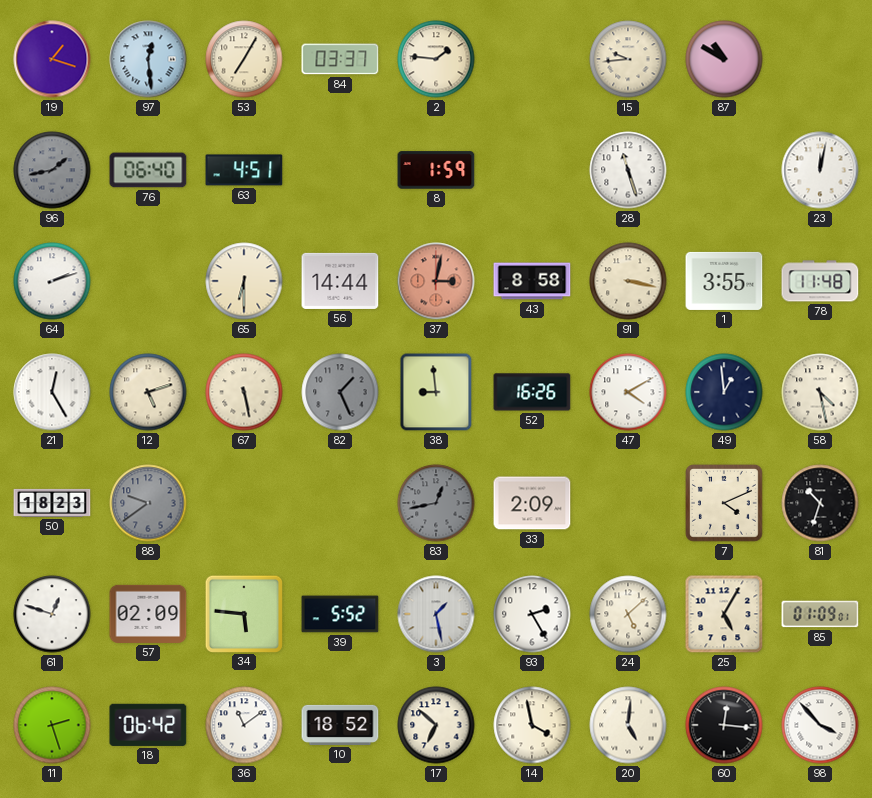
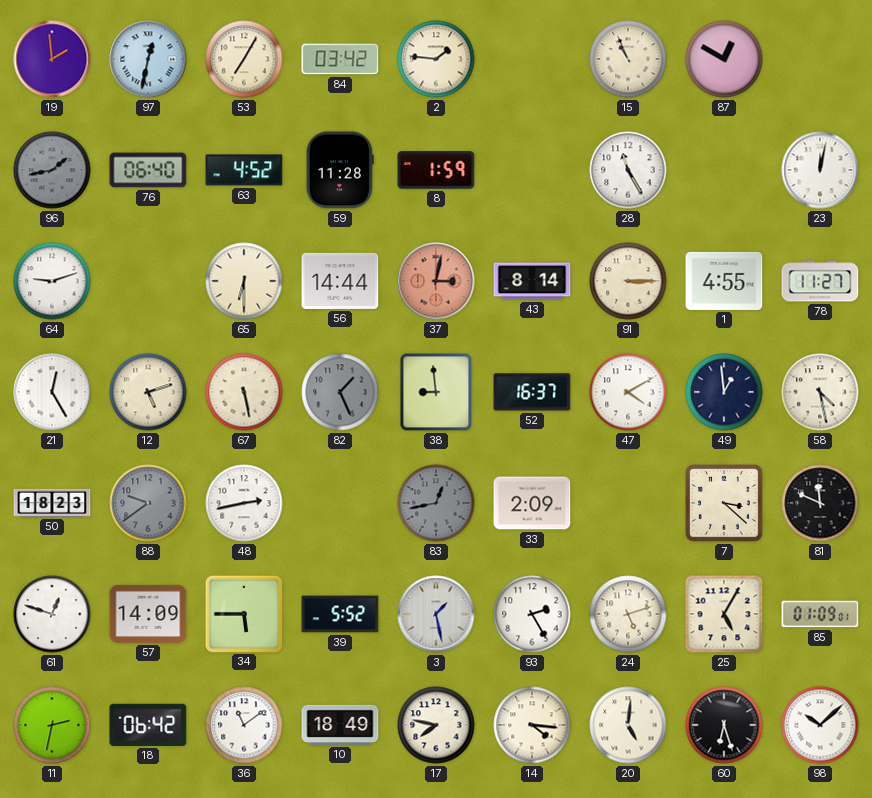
19: 1:18 -> 1:59 (52, 59)
97: 12:29 -> 12:32 (148, 59)
84: 03:37 -> 03:42 (340, 59)
15: 9:44 -> 10:56 (628, 59)
87: 10:50 -> 12:50 (724, 59)
63: 4:51 -> 4:52 (244, 170)
59: none -> 11:28 (340, 170)
28: 11:27 -> 11:25 (628, 170)
64: 2:12 -> 9:12 (52, 281)
43: 8:58 -> 8:14 (532, 281)
91: 3:17 -> 3:15 (628, 281)
1: 3:55 -> 4:55 (724, 281)
78: 11:48 -> 11:27 (820, 281)
52: 16:26 -> 16:37 (532, 392)
48: none -> 2:43 (244, 503)
7: 4:11 -> 3:22 (725, 504)
81: 10:33 -> 11:49 (820, 503)
57: 02:09 -> 14:09 (148, 614)
34: 5:46 -> 5:45 (243, 613)
24: 5:08 -> 5:12 (628, 614)
11: 2:27 -> 2:32 (52, 725)
10: 18:52 -> 18:49 (340, 725)
17: 6:52 -> 7:47 (436, 725)
14: 3:58 -> 4:16 (532, 725)
60: 12:16 -> 6:27 (724, 725)
98: 3:53 -> 10:08 (820, 725)
